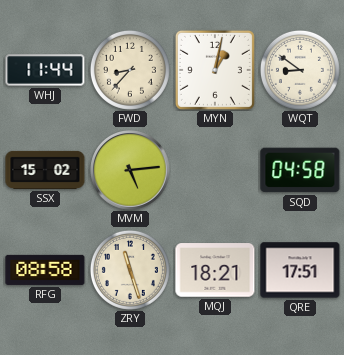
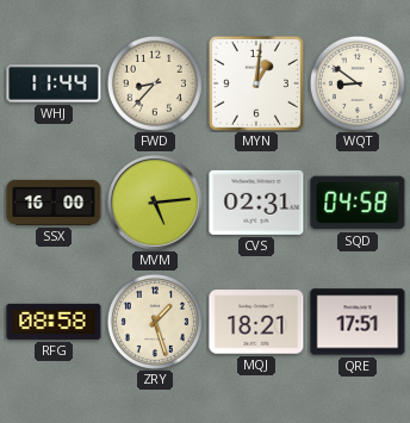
MYN: 1:02 -> 1:01 (256, 83)
SSX: 15:02 -> 16:00 (54, 203)
CVS: none -> 02:31 (256, 203)
ZRY: 11:27 -> 1:27 (155, 322)
